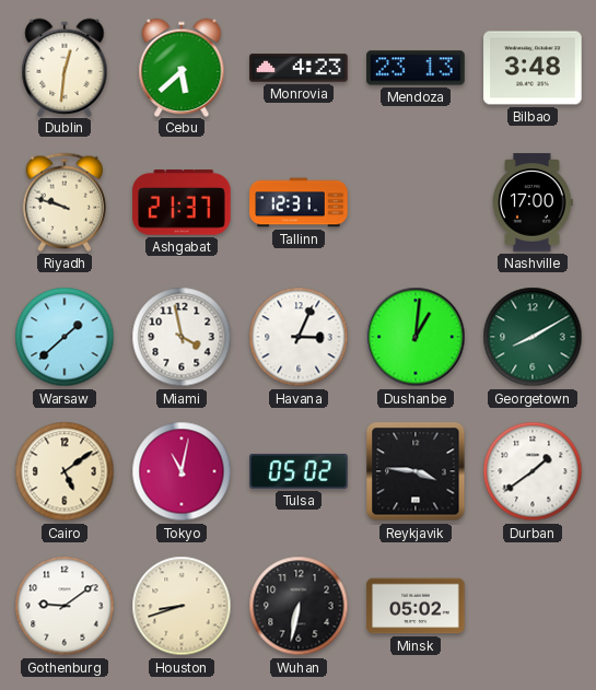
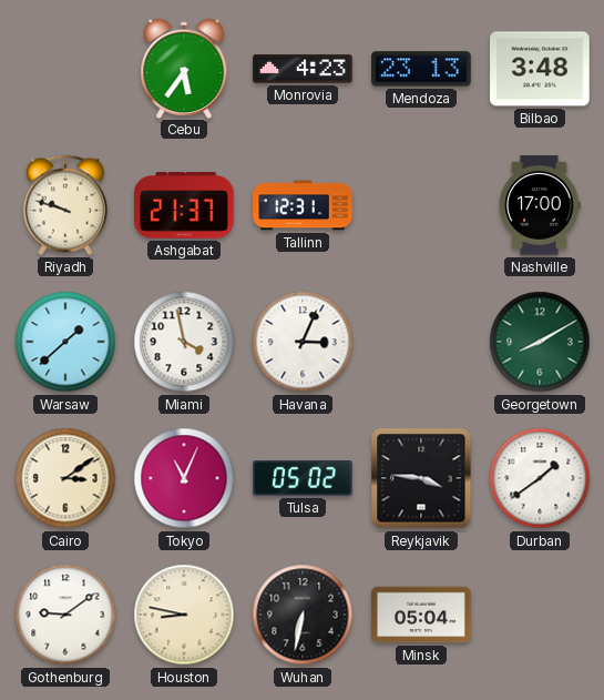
Dublin: 12:31 -> none (65, 67)
Cebu: 5:38 -> 5:36 (184, 68)
Dushanbe: 1:01 -> none (416, 337)
Cairo: 5:09 -> 3:09 (65, 478)
Tokyo: 11:02 -> 11:04 (184, 478)
Houston: 8:42 -> 8:47 (184, 615)
Minsk: 05:02 -> 05:04 (421, 615)
